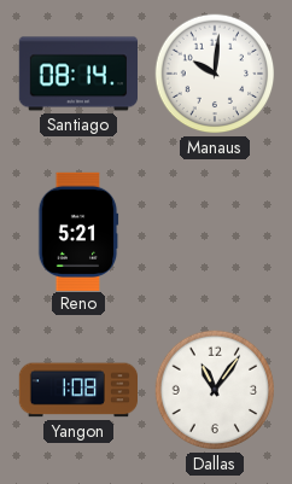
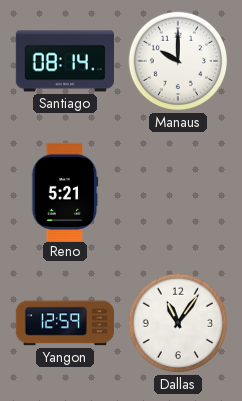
Manaus: 10:01 -> 10:00 (178, 61)
Yangon: 1:08 -> 12:59 (64, 323)
